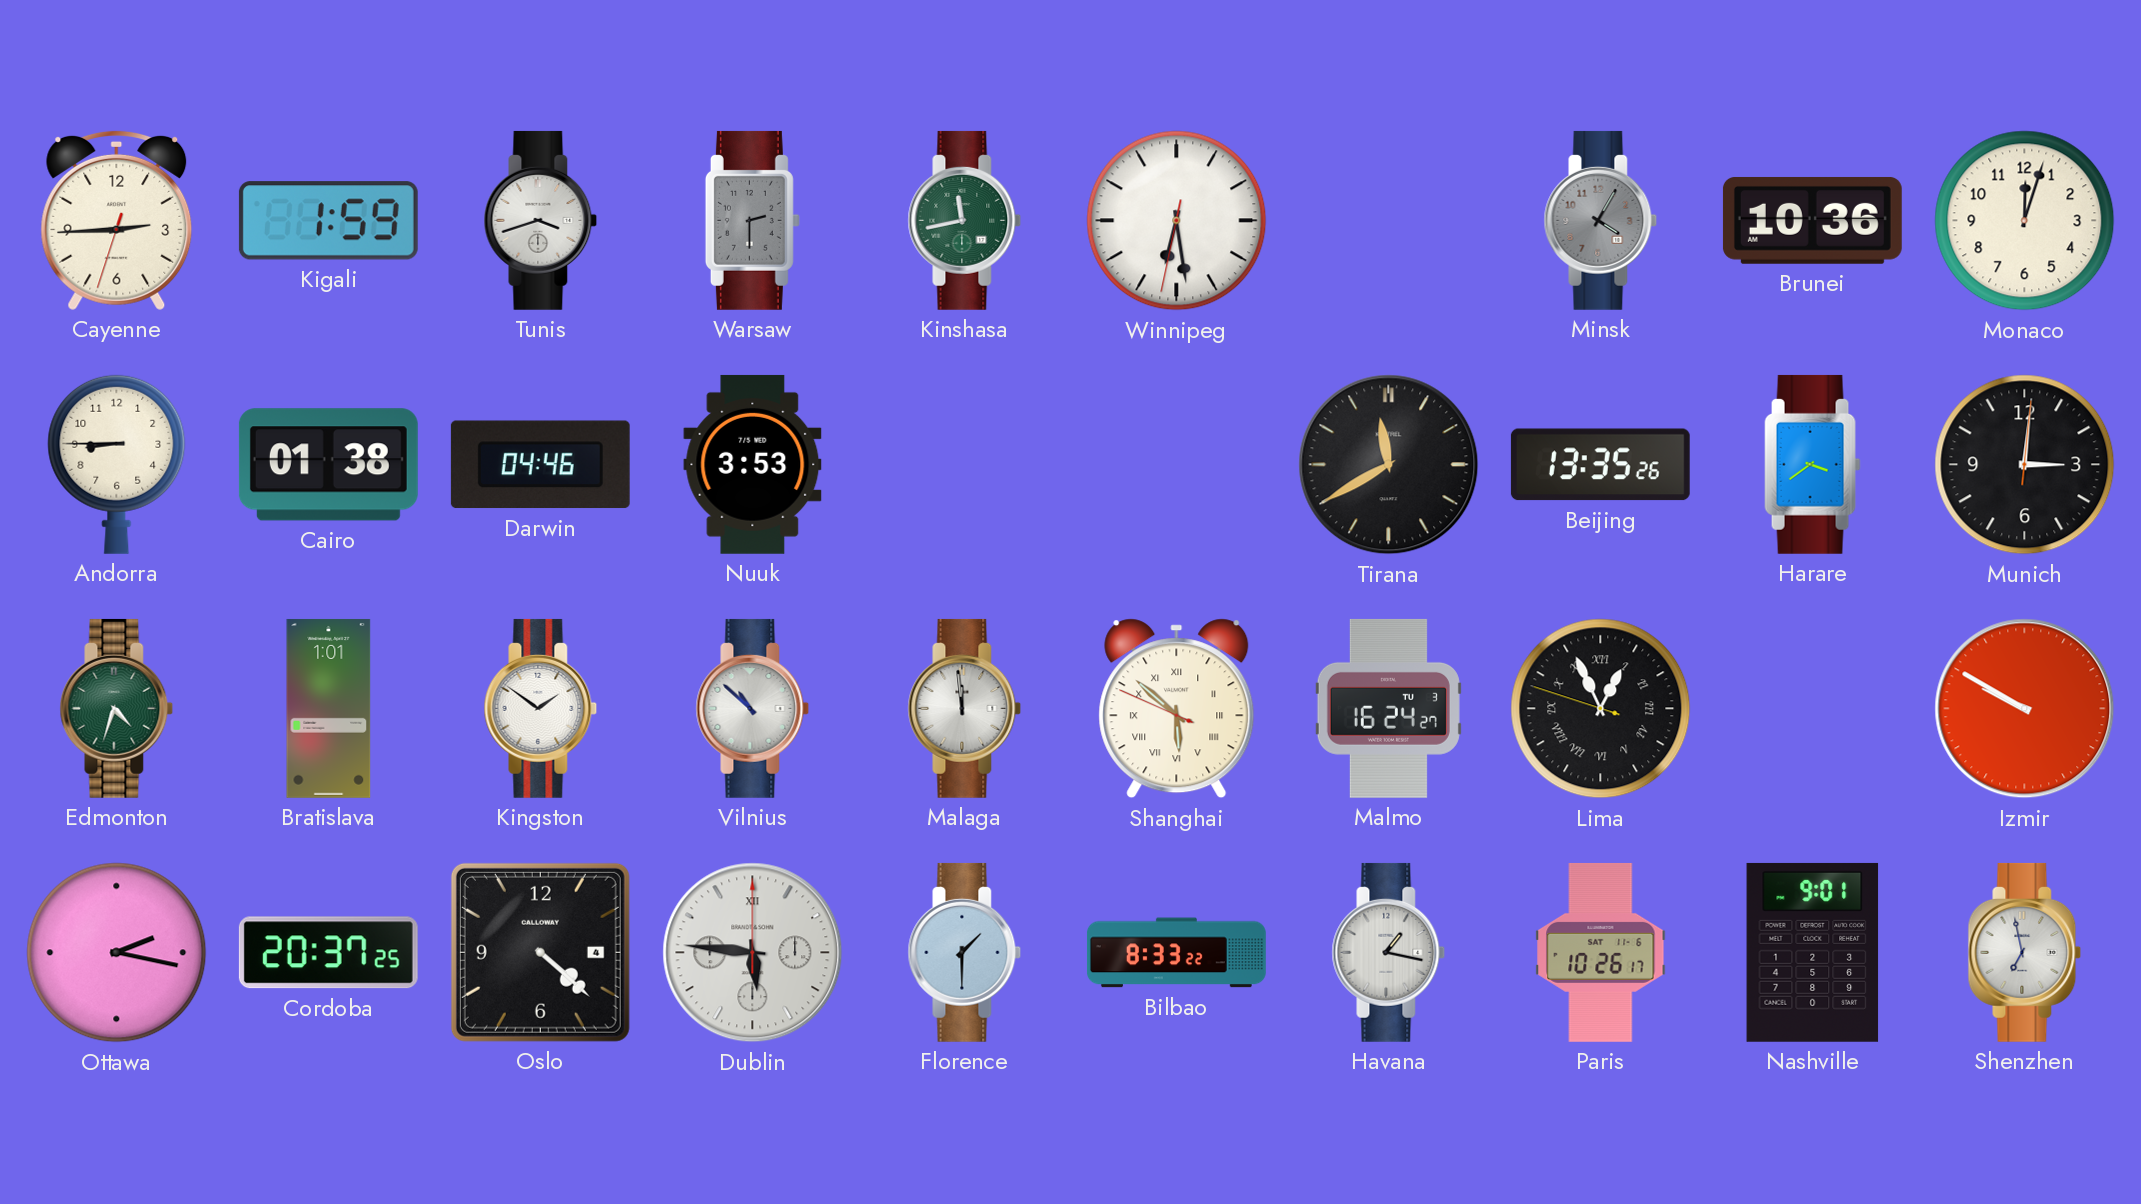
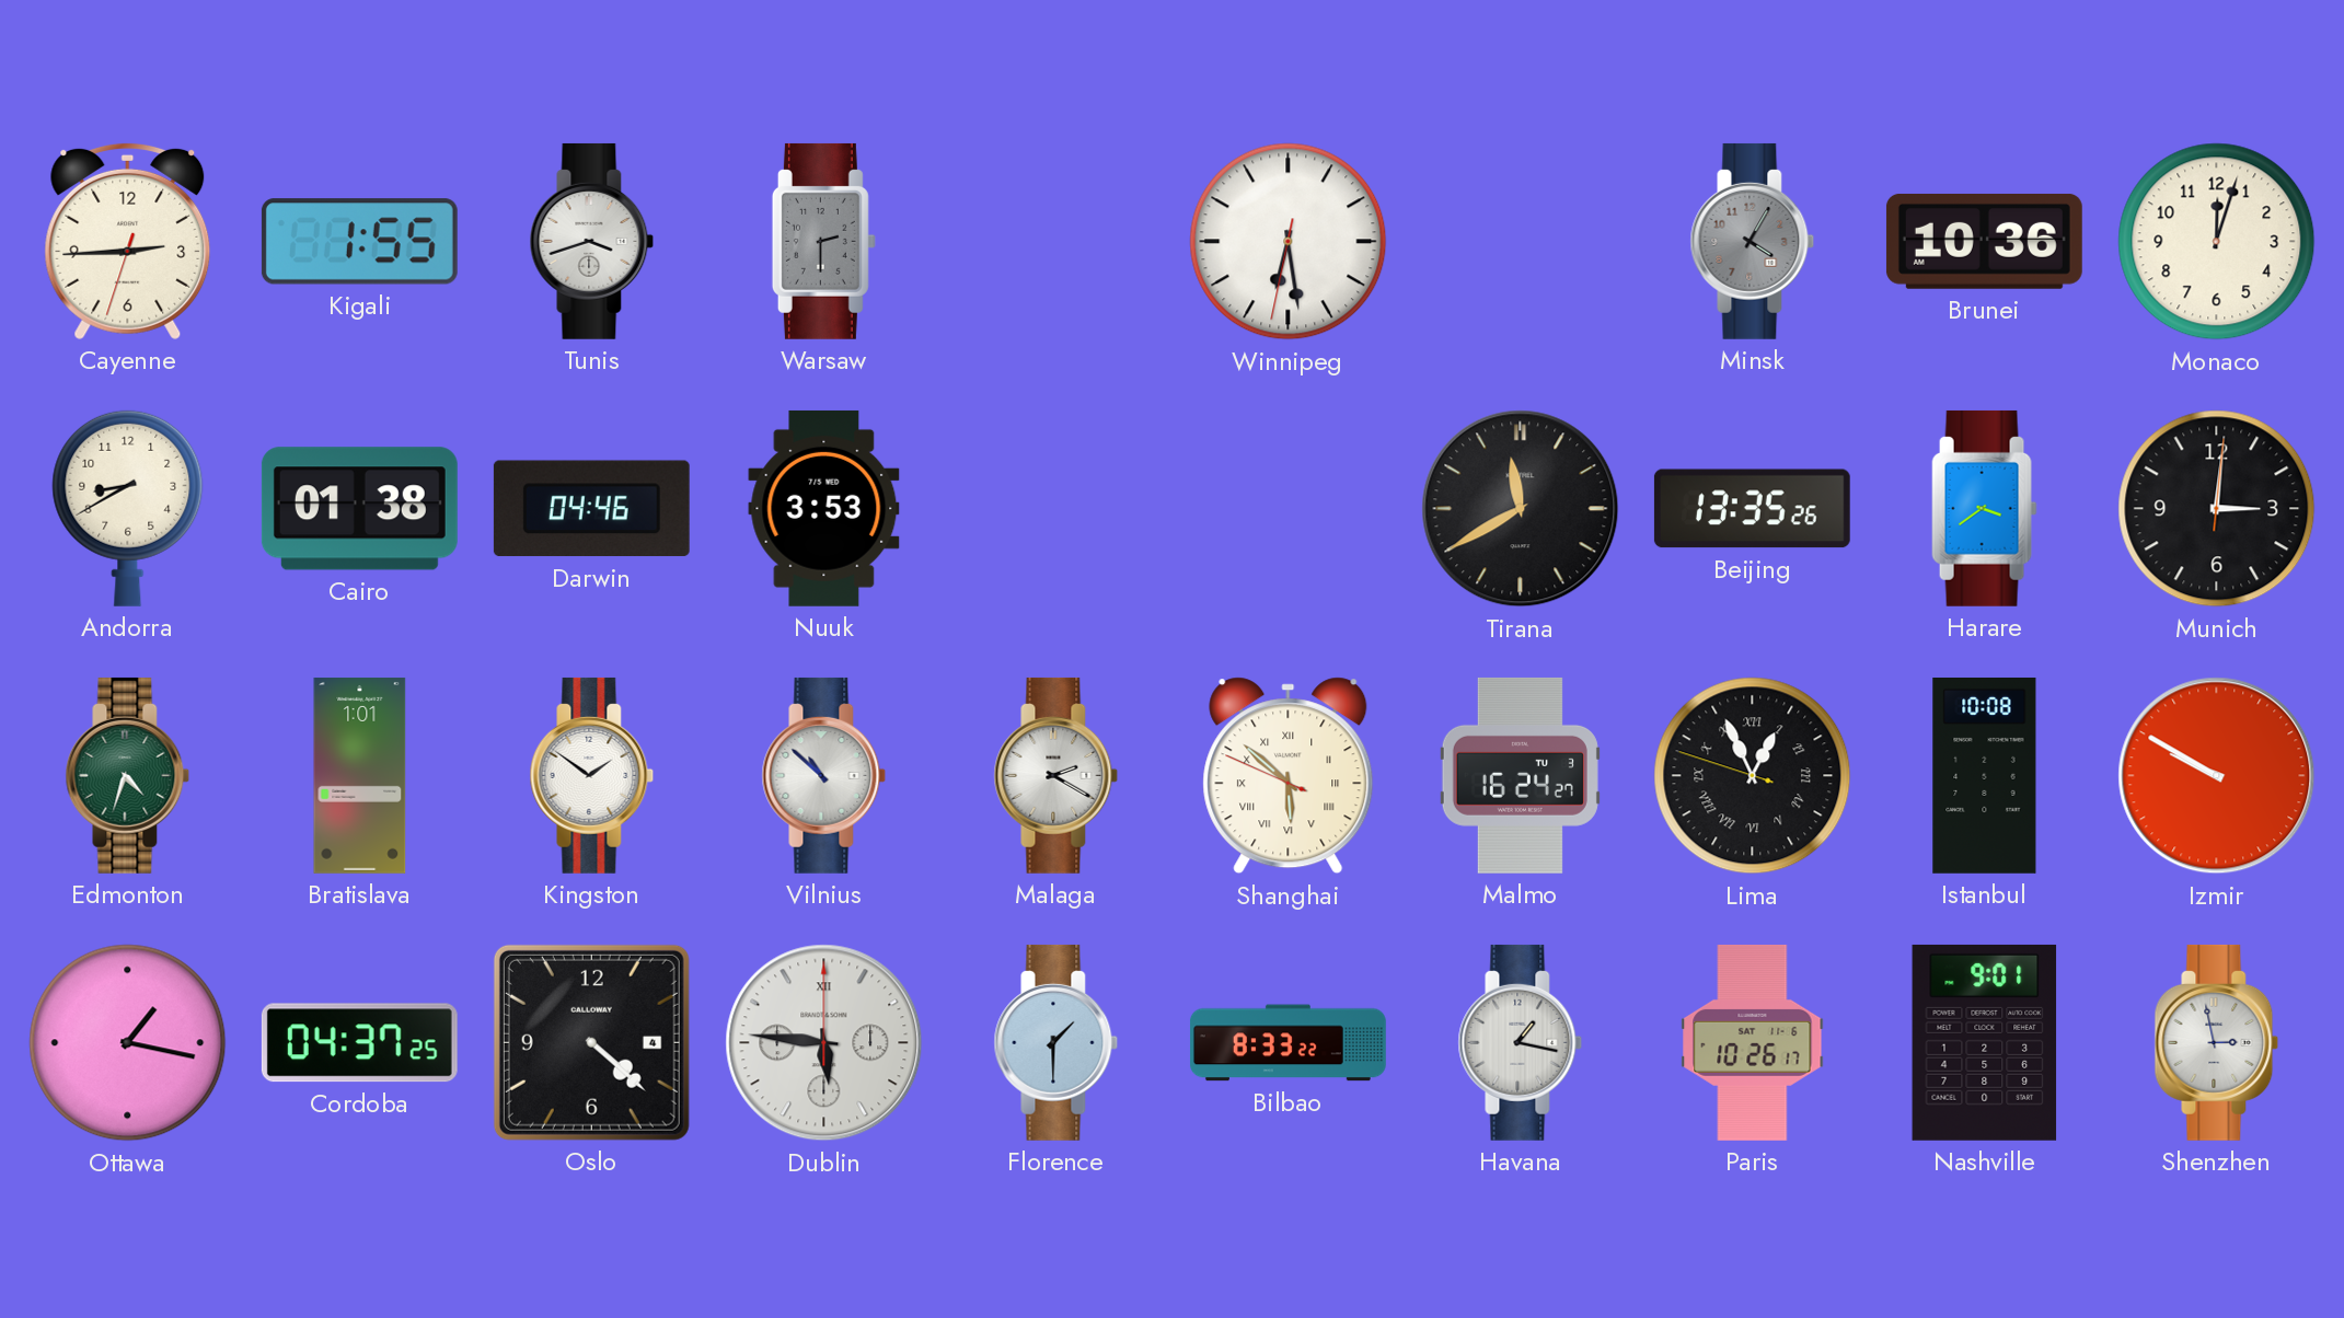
Kigali: 1:59 -> 1:55 (359, 242)
Kinshasa: 11:43 -> none (965, 220)
Andorra: 8:45 -> 8:40 (128, 508)
Malaga: 11:59 -> 2:20 (1056, 775)
Istanbul: none -> 10:08 (1985, 775)
Ottawa: 2:17 -> 1:17 (128, 1043)
Cordoba: 20:37 -> 04:37 (359, 1043)
Shenzhen: 6:58 -> 2:58 (2217, 1042)
